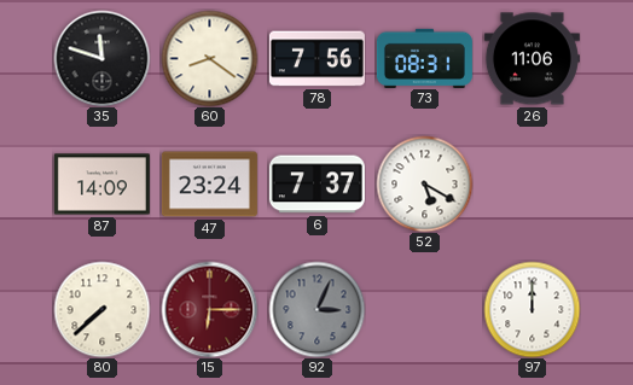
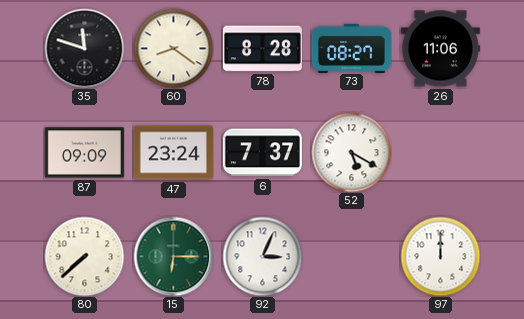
78: 7:56 -> 8:28 (262, 49)
73: 08:31 -> 08:27 (351, 48)
87: 14:09 -> 09:09 (84, 153)
15 dial: burgundy -> green (173, 256)
92 dial: grey -> white (262, 256)
